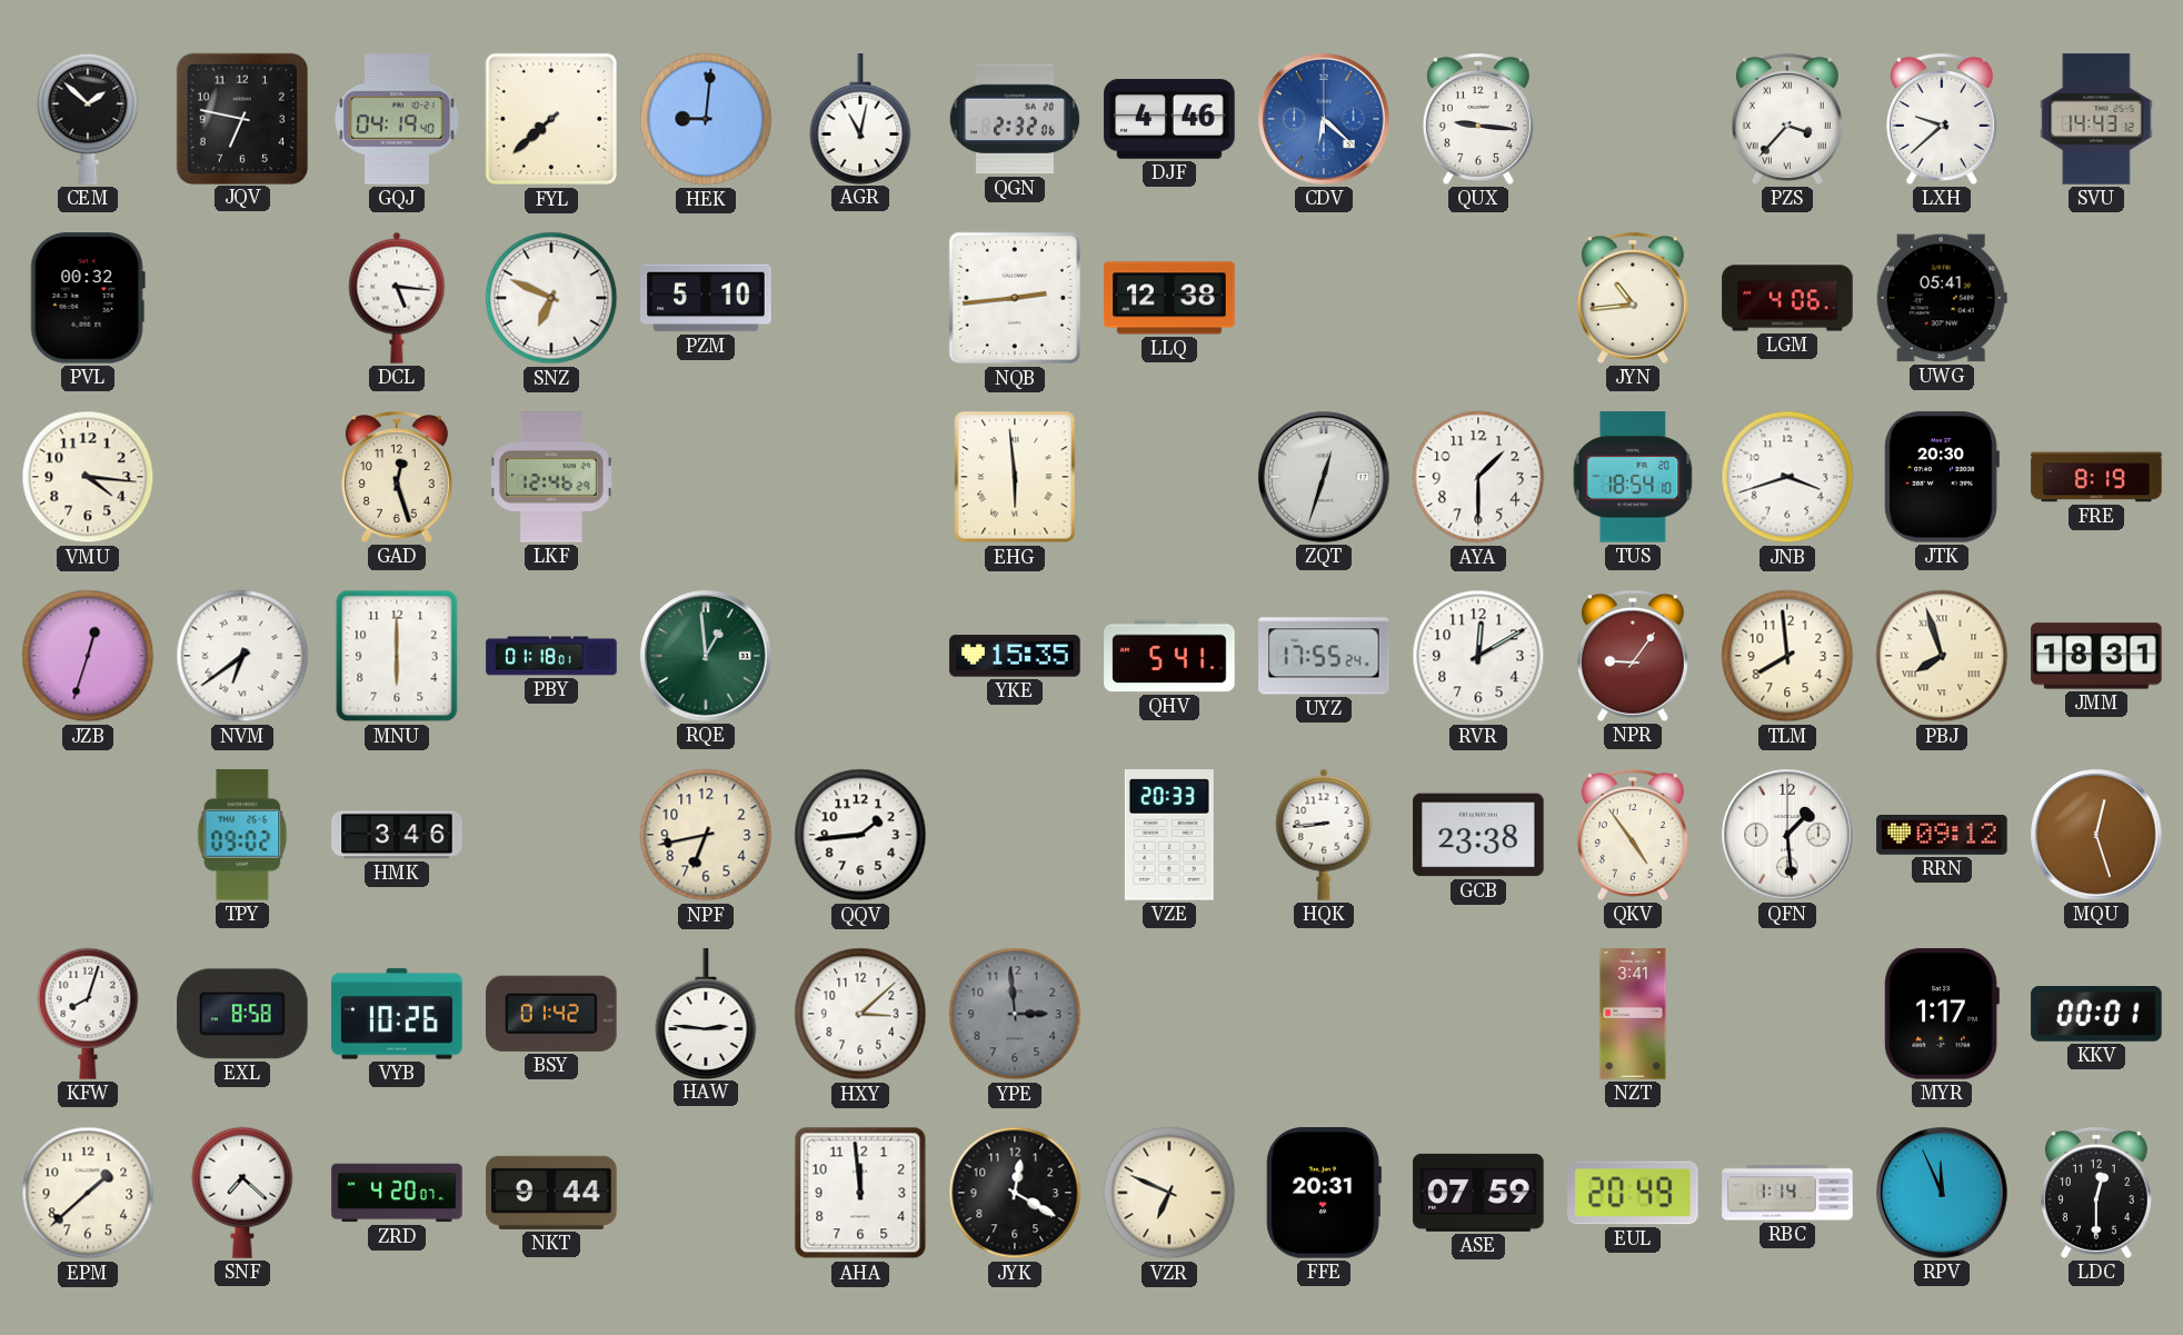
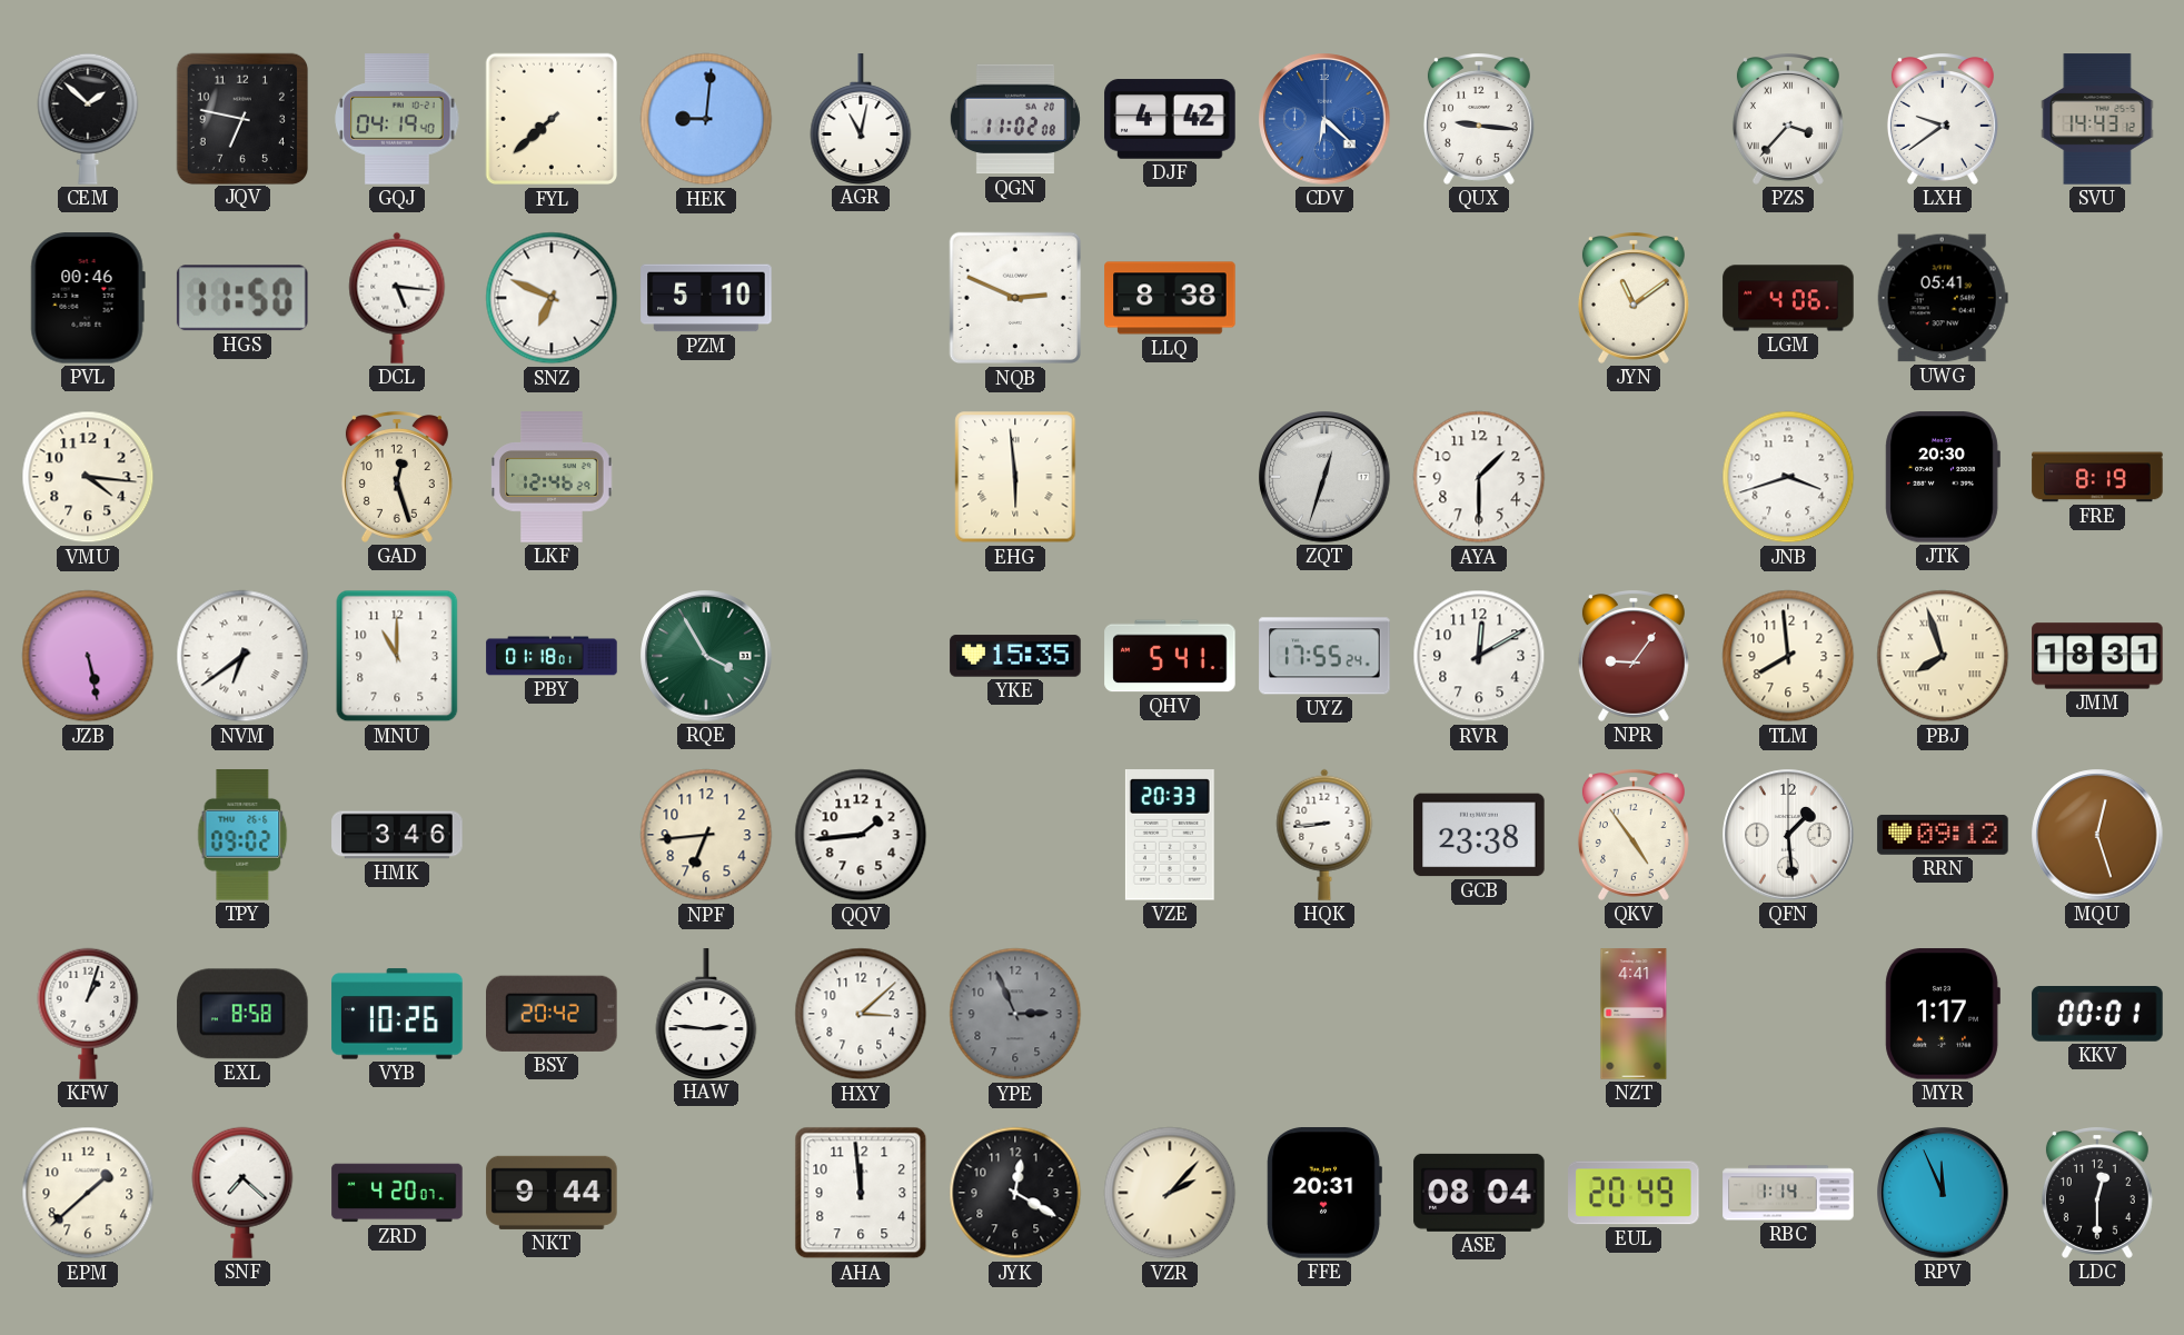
QGN: 2:32 -> 11:02 (1015, 119)
DJF: 4:46 -> 4:42 (1170, 119)
LXH: 9:38 -> 9:39 (1943, 120)
PVL: 00:32 -> 00:46 (88, 298)
HGS: none -> 11:50 (242, 298)
NQB: 2:44 -> 2:49 (1015, 298)
LLQ: 12:38 -> 8:38 (1170, 298)
JYN: 10:44 -> 11:09 (1634, 299)
TUS: 18:54 -> none (1633, 477)
JZB: 12:33 -> 5:28 (88, 656)
MNU: 6:00 -> 11:00 (397, 656)
RQE: 12:59 -> 3:55 (706, 656)
NPF: 6:43 -> 6:44 (706, 835)
KFW: 8:03 -> 1:03 (88, 1014)
BSY: 01:42 -> 20:42 (553, 1014)
YPE: 2:59 -> 2:56 (1015, 1014)
NZT: 3:41 -> 4:41 (1634, 1014)
VZR: 6:49 -> 2:07 (1170, 1193)
ASE: 07:59 -> 08:04 (1479, 1193)
